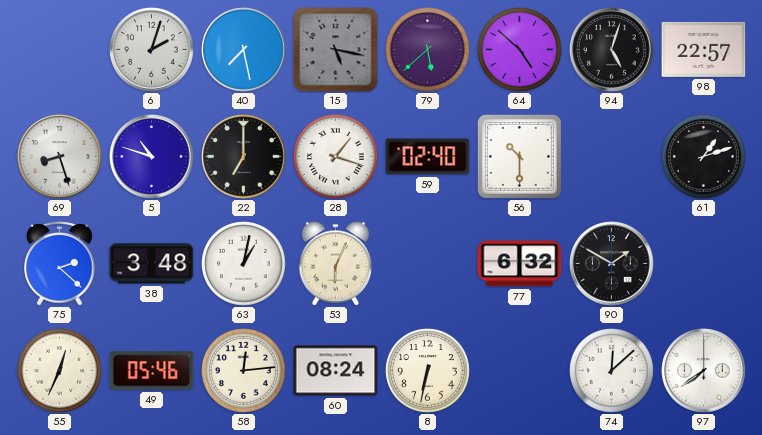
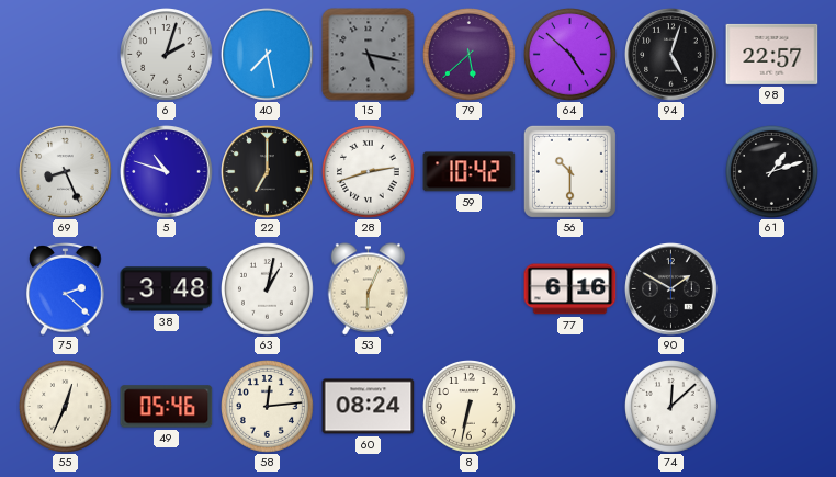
69: 8:27 -> 8:26 (66, 172)
28: 1:18 -> 2:42 (369, 172)
59: 02:40 -> 10:42 (470, 172)
77: 6:32 -> 6:16 (570, 289)
97: 7:39 -> none (704, 371)
